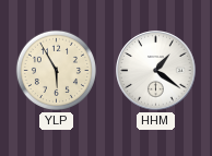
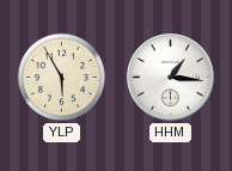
HHM: 1:21 -> 1:16 (171, 78)
